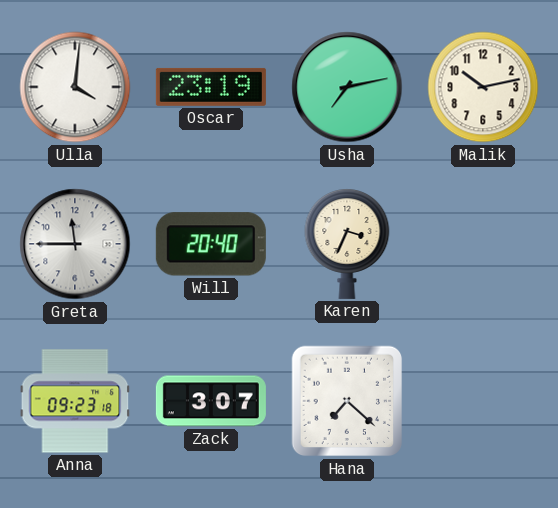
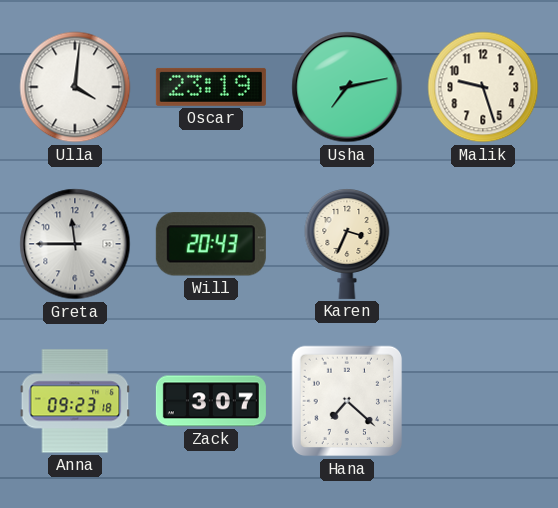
Malik: 10:13 -> 9:27 (483, 87)
Will: 20:40 -> 20:43 (211, 244)
